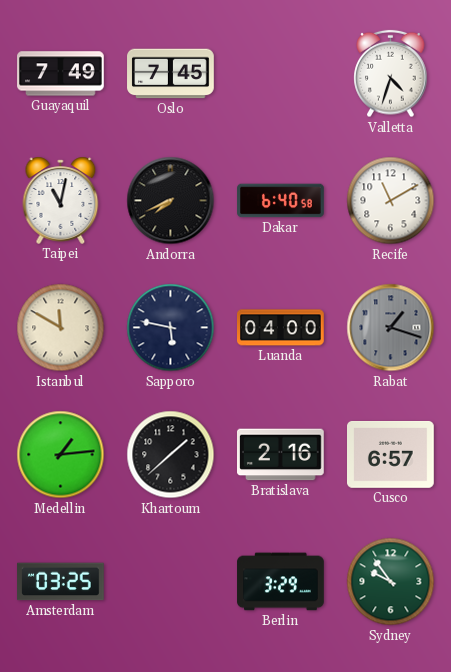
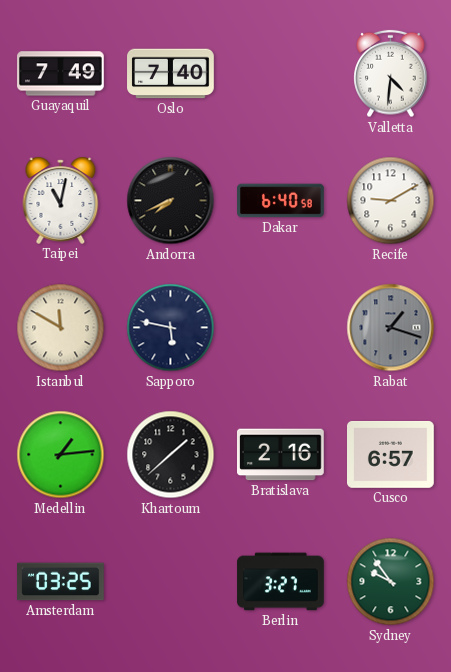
Oslo: 7:45 -> 7:40 (171, 74)
Valletta: 4:33 -> 4:31 (391, 74)
Recife: 11:10 -> 9:10 (391, 201)
Luanda: 04:00 -> none (281, 328)
Berlin: 3:29 -> 3:27 (281, 582)
